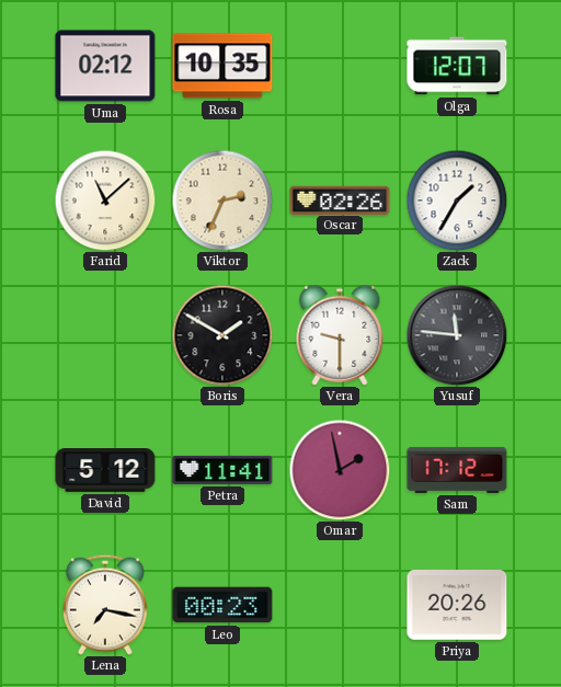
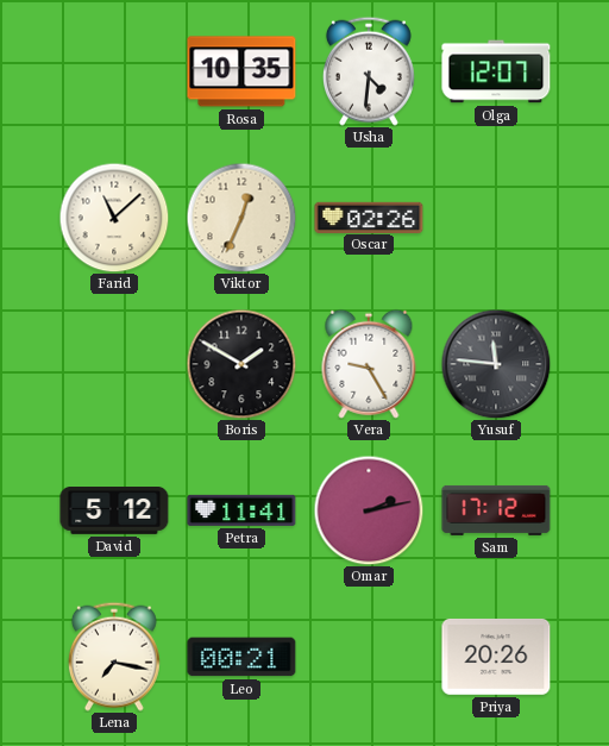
Uma: 02:12 -> none (105, 66)
Usha: none -> 4:31 (369, 71)
Viktor: 2:34 -> 12:34 (241, 218)
Zack: 1:35 -> none (457, 201)
Vera: 9:30 -> 9:25 (369, 364)
Omar: 1:58 -> 2:13 (369, 510)
Leo: 00:23 -> 00:21 (241, 657)
